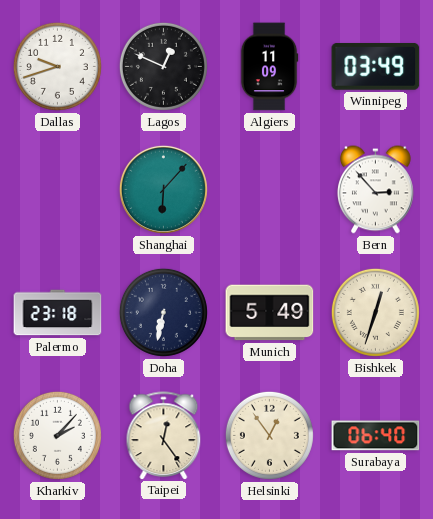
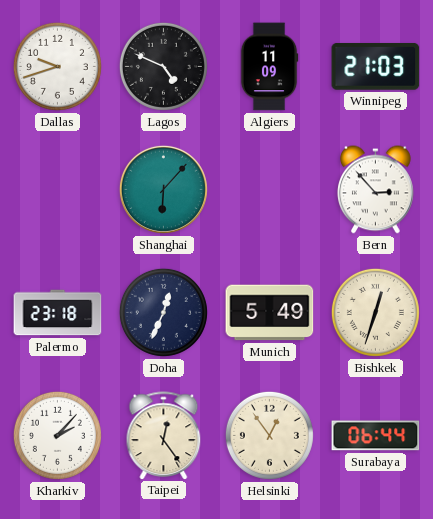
Lagos: 12:49 -> 4:49 (163, 66)
Winnipeg: 03:49 -> 21:03 (376, 66)
Doha: 6:32 -> 12:34 (163, 312)
Surabaya: 06:40 -> 06:44 (376, 436)
